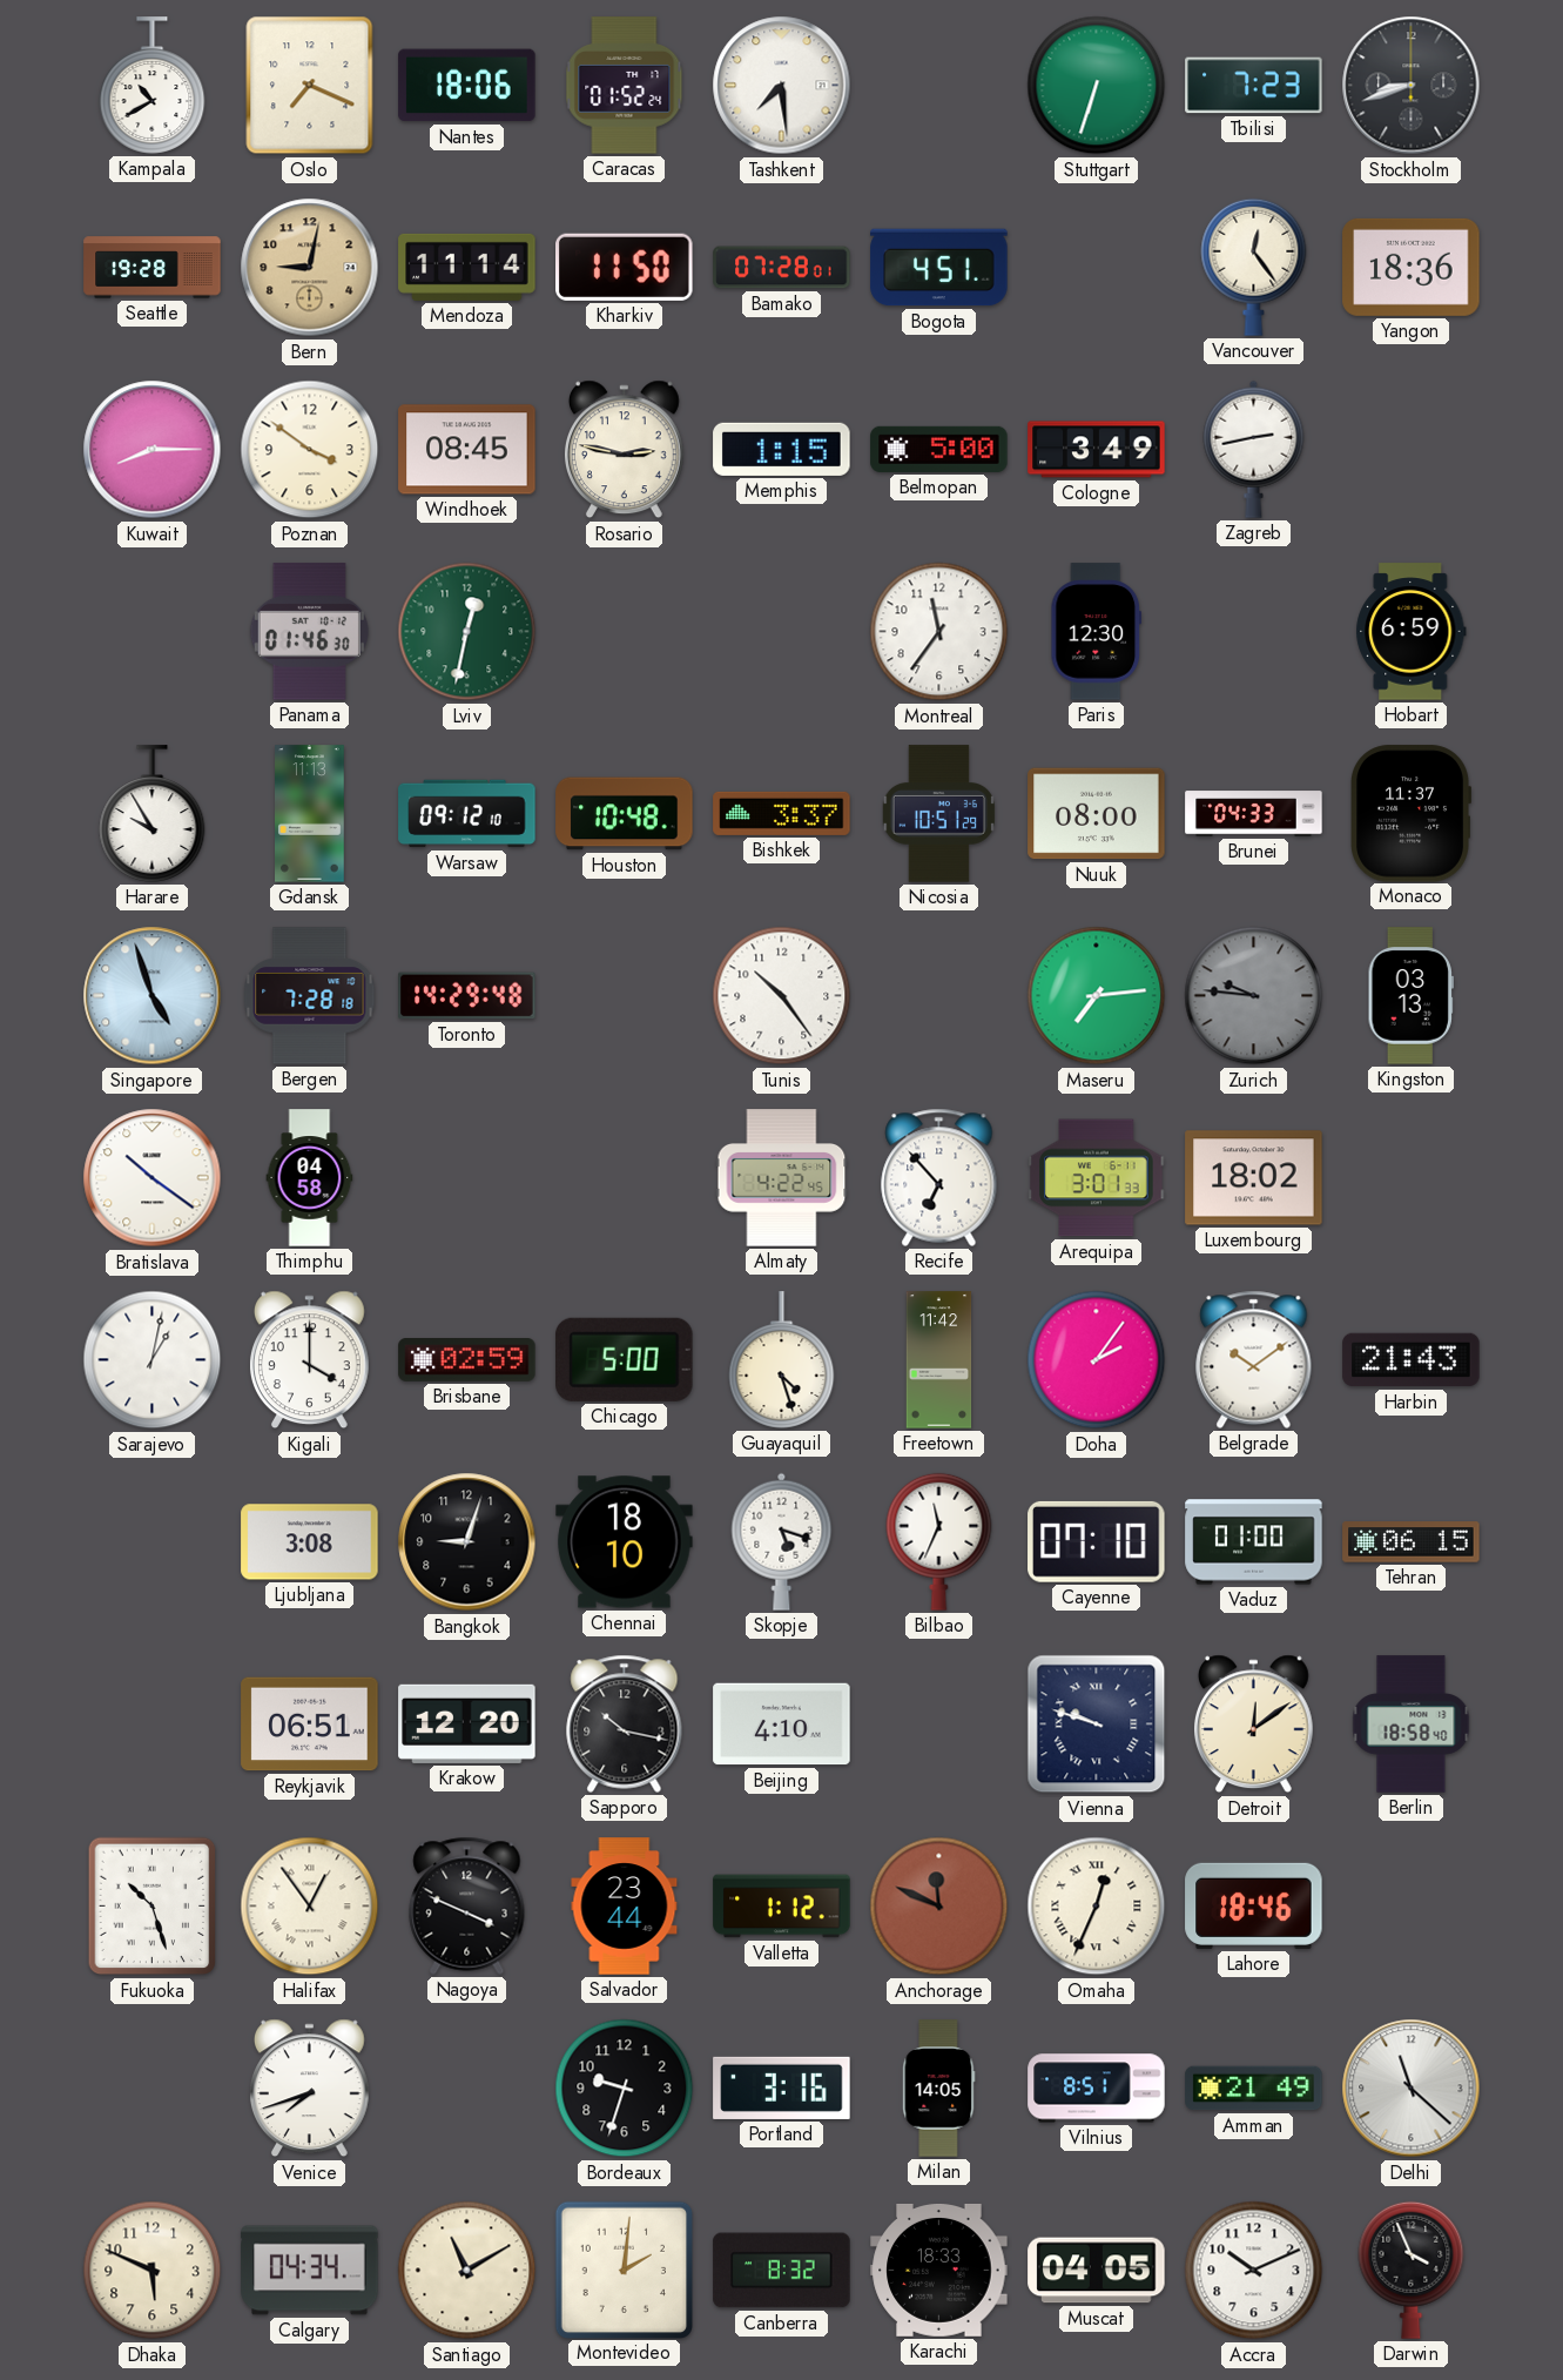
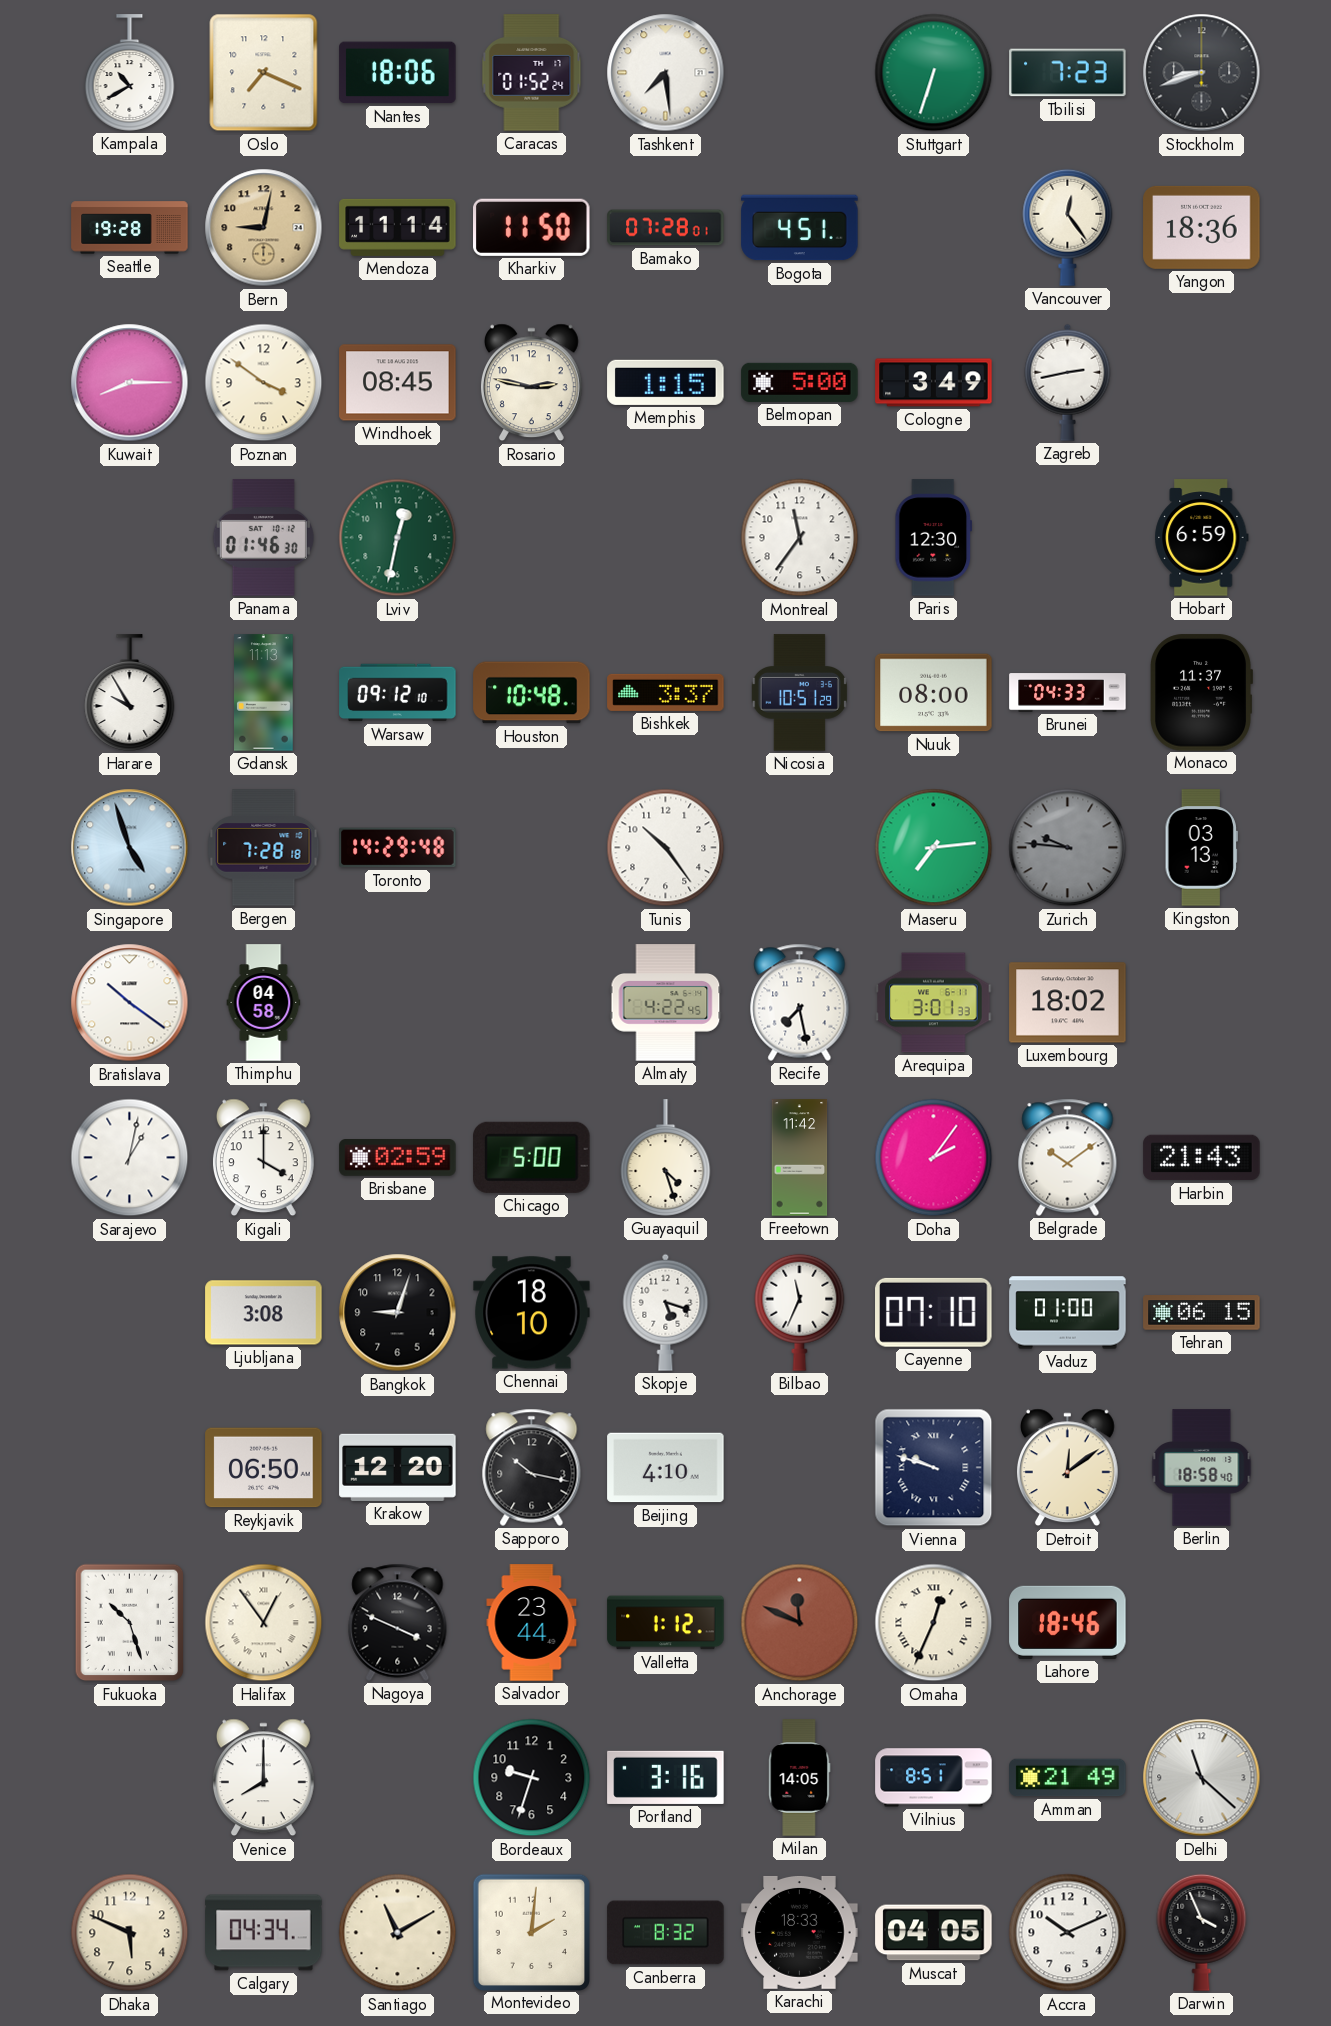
Recife: 6:53 -> 7:28 (800, 1002)
Reykjavik: 06:51 -> 06:50 (264, 1468)
Venice: 7:42 -> 8:00 (263, 1778)
